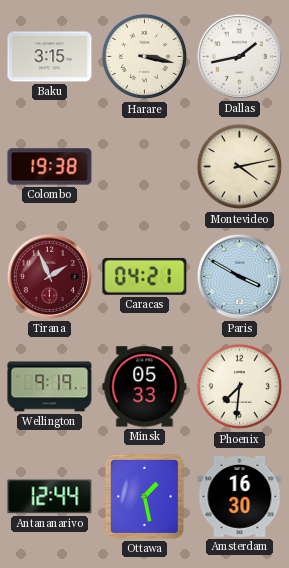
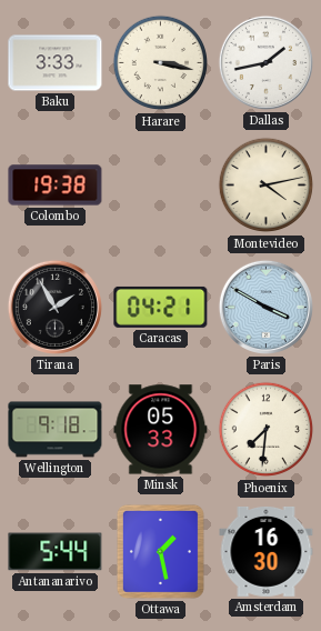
Baku: 3:15 -> 3:33 (56, 63)
Tirana: 1:56 -> 1:55 (54, 307)
Tirana dial: burgundy -> black (54, 307)
Wellington: 9:19 -> 9:18 (56, 430)
Antananarivo: 12:44 -> 5:44 (56, 552)
